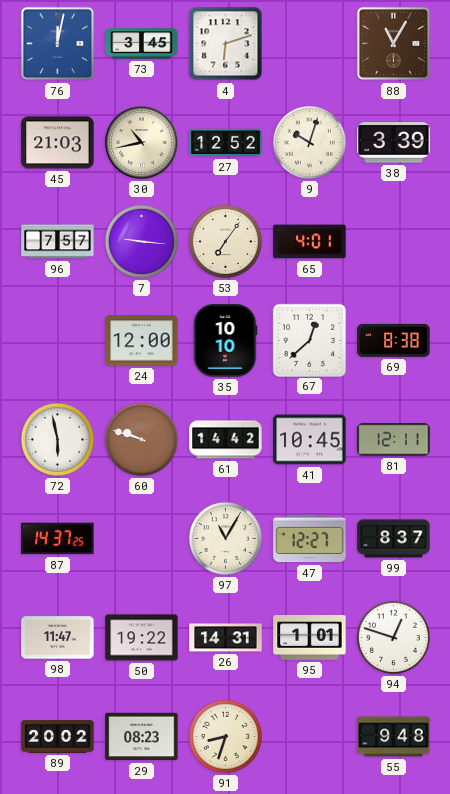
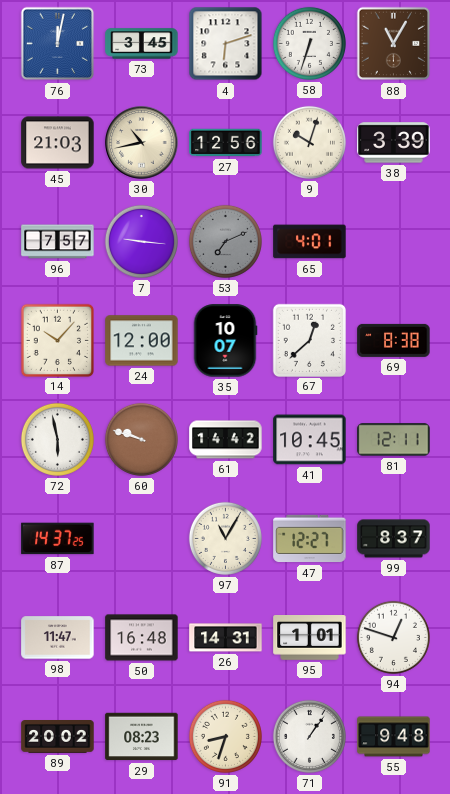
58: none -> 6:33 (309, 43)
27: 12:52 -> 12:56 (226, 143)
53: 7:06 -> 7:11 (225, 241)
53 dial: cream -> grey (225, 241)
14: none -> 10:07 (57, 340)
35: 10:10 -> 10:07 (225, 341)
50: 19:22 -> 16:48 (142, 638)
71: none -> 1:06 (309, 736)
